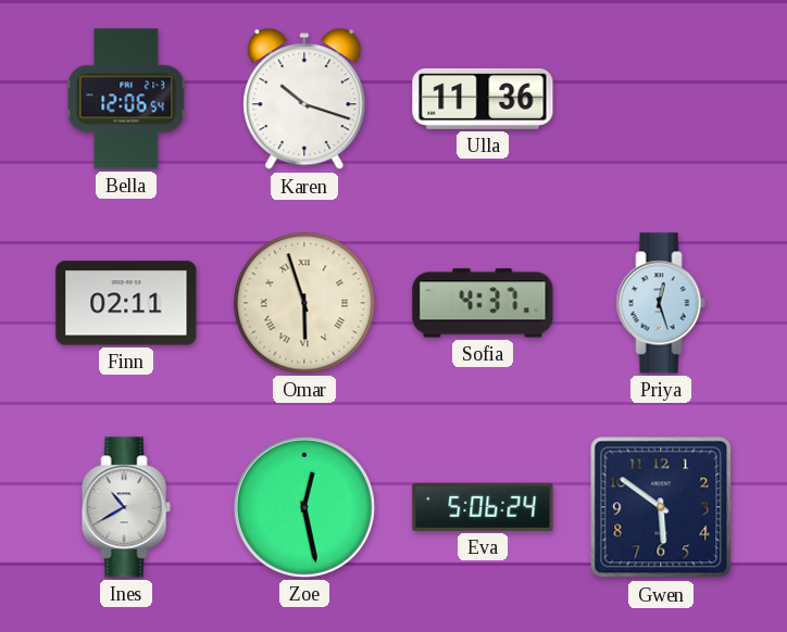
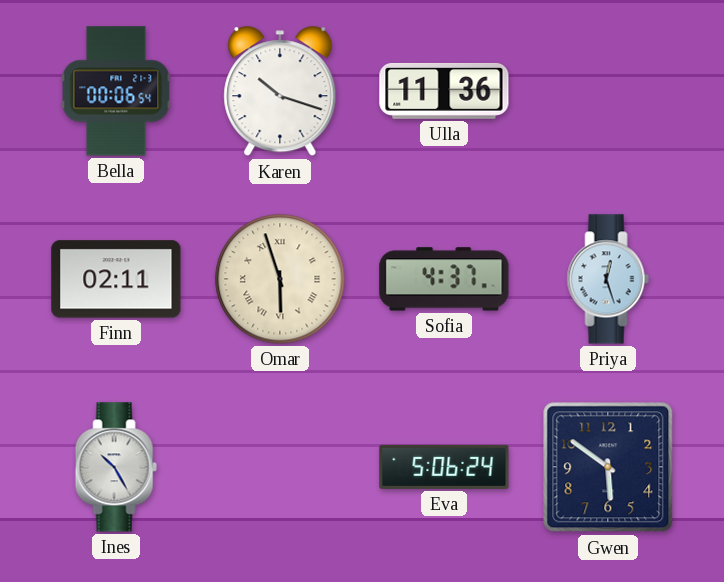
Bella: 12:06 -> 00:06 (116, 91)
Ines: 10:40 -> 10:25 (116, 467)
Zoe: 12:28 -> none (304, 507)
